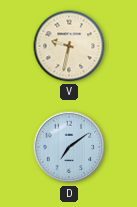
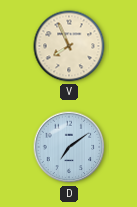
V: 9:32 -> 7:56 (69, 46)
